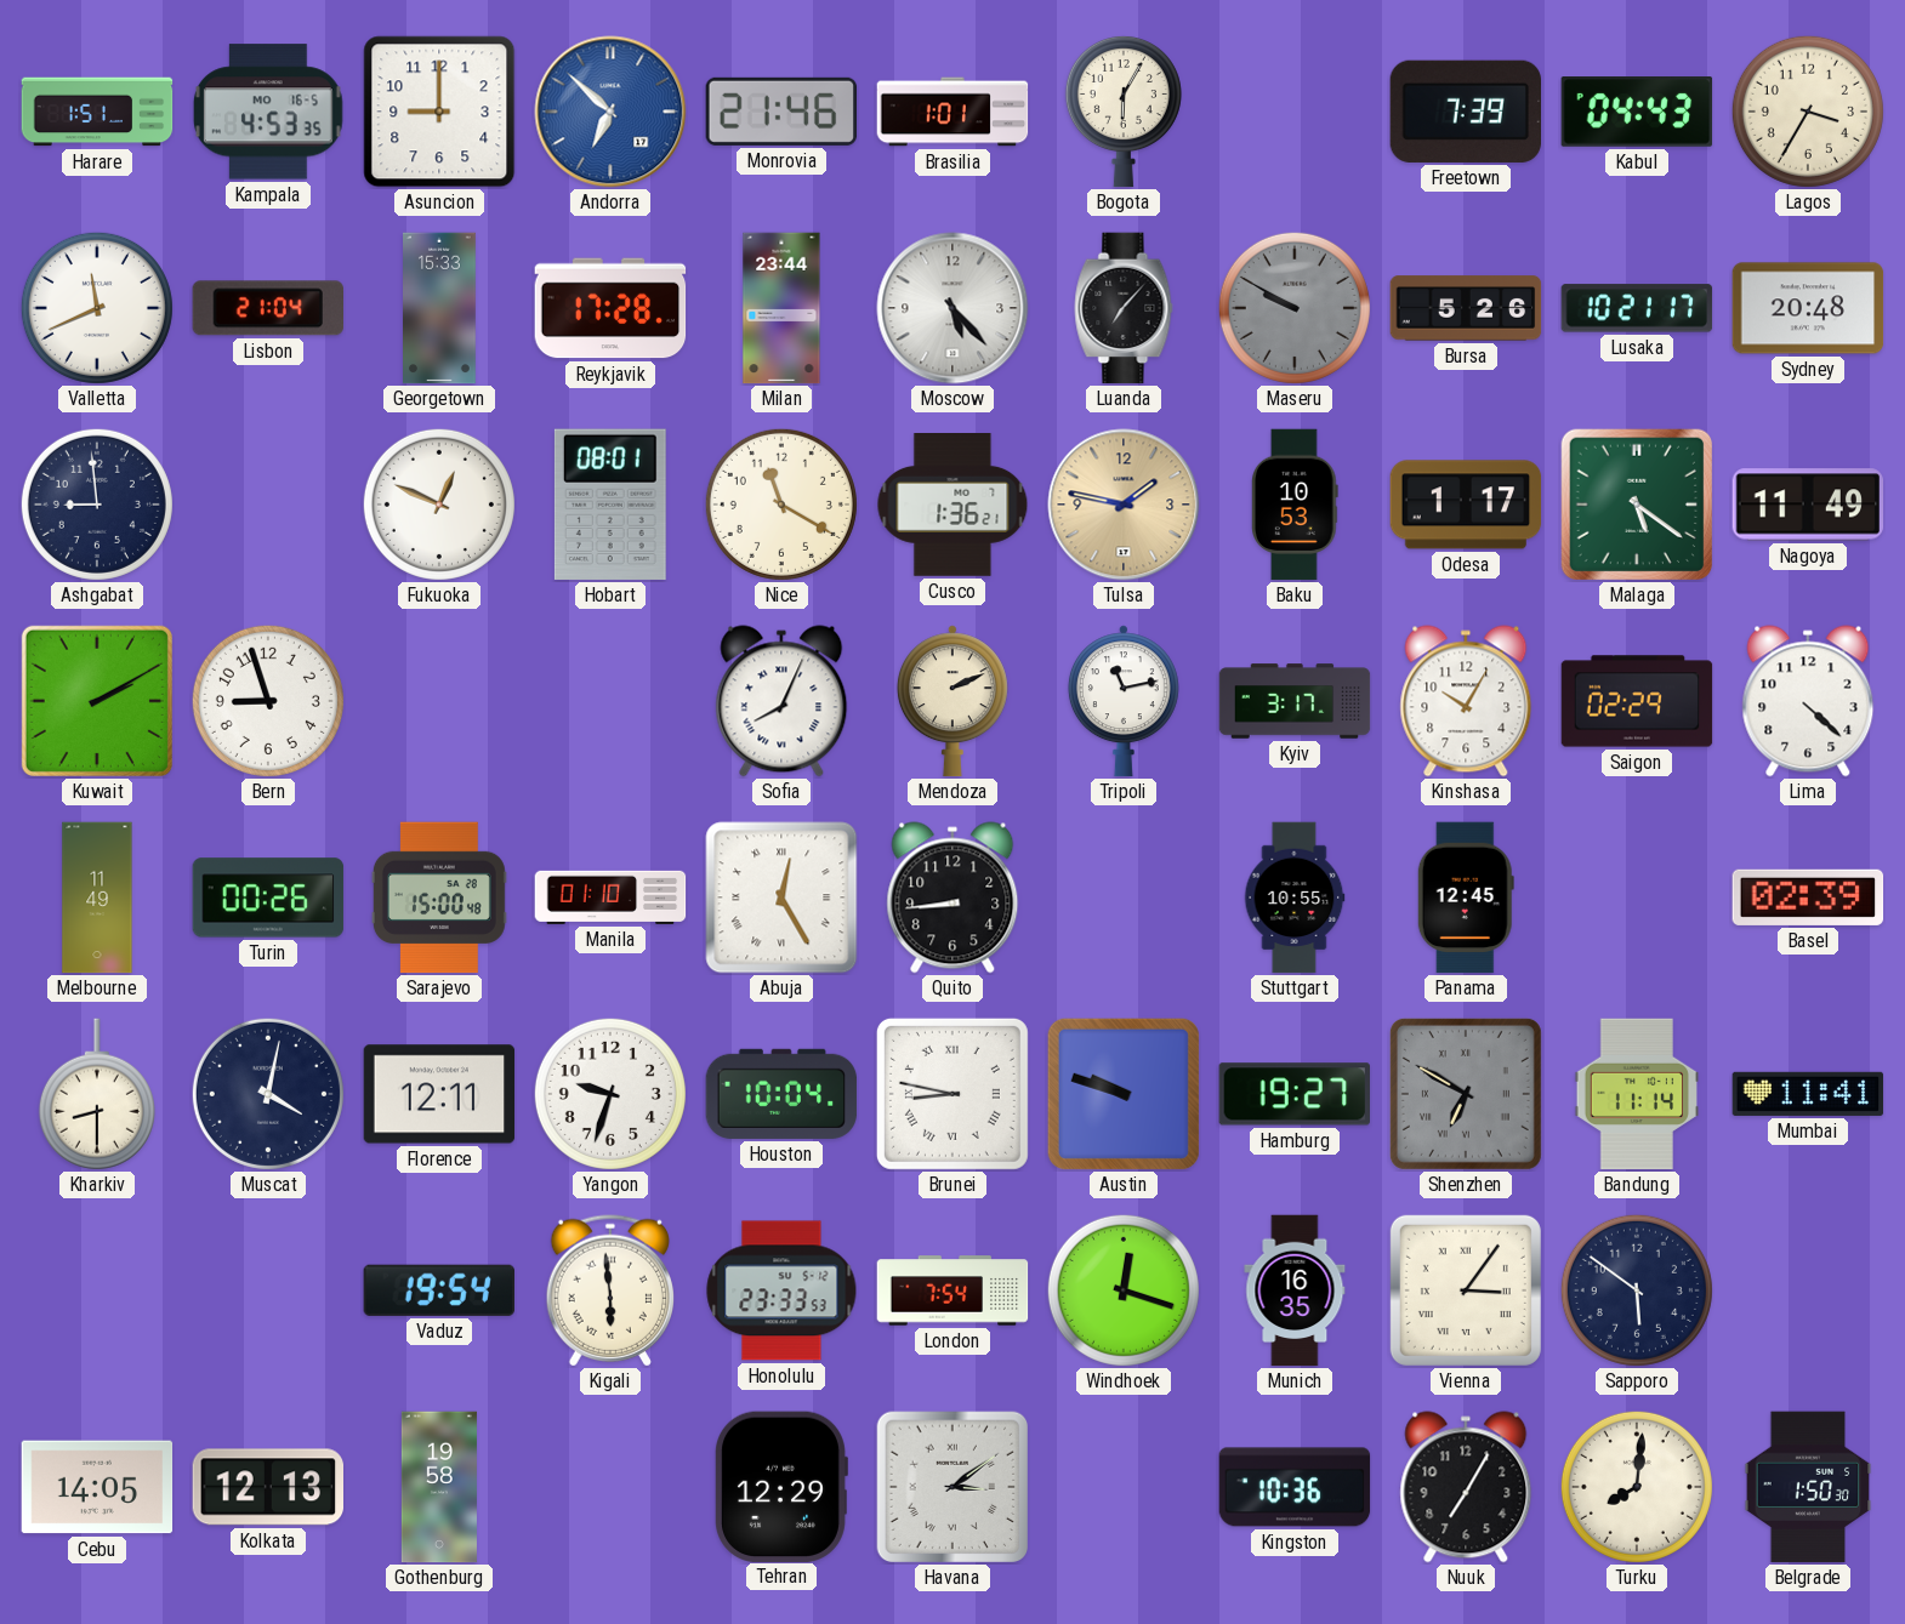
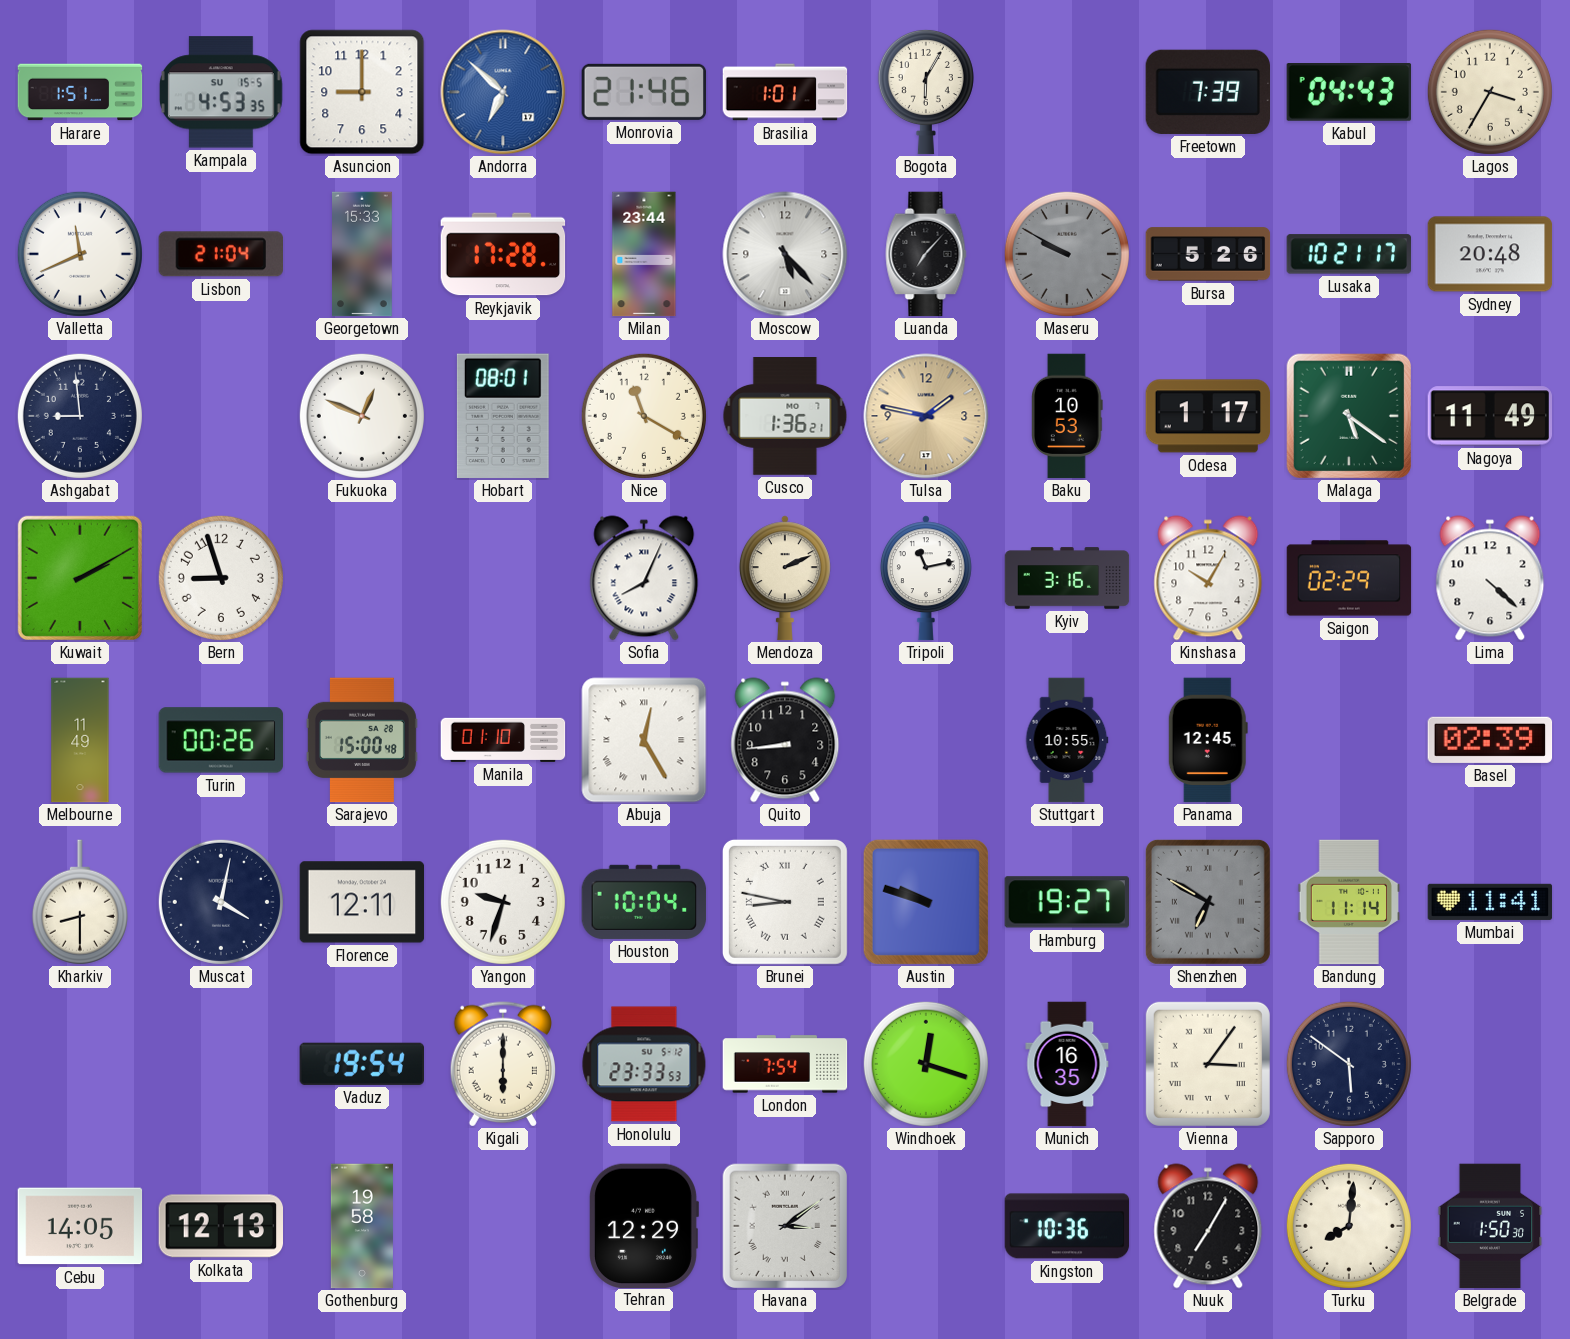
Kampala date: MO 16-5 -> SU 15-5 (221, 92)
Kyiv: 3:17 -> 3:16 (1067, 578)
Kigali: 5:59 -> 6:00 (503, 1064)
